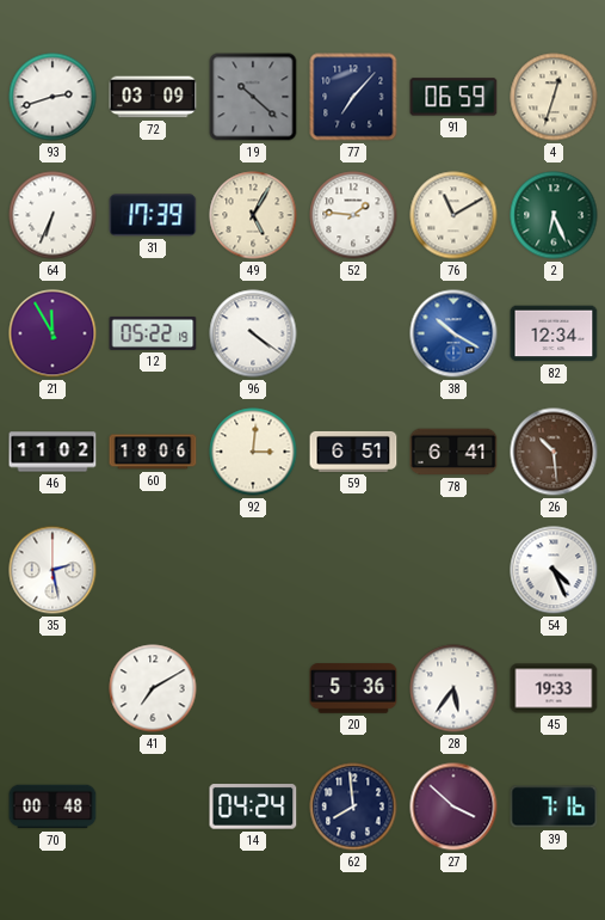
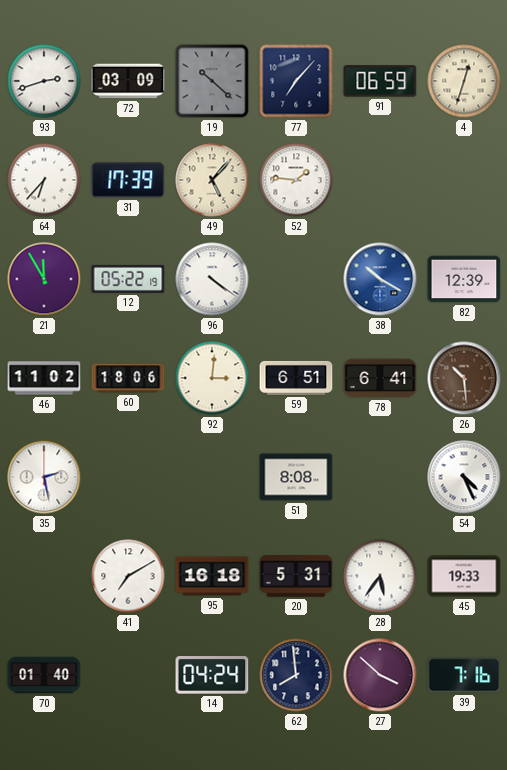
64: 6:34 -> 6:37 (44, 180)
49: 5:05 -> 5:07 (212, 180)
76: 11:10 -> none (453, 215)
2: 6:26 -> none (554, 215)
82: 12:34 -> 12:39 (464, 279)
51: none -> 8:08 (296, 477)
95: none -> 16:18 (212, 576)
20: 5:36 -> 5:31 (296, 576)
70: 00:48 -> 01:40 (44, 675)
